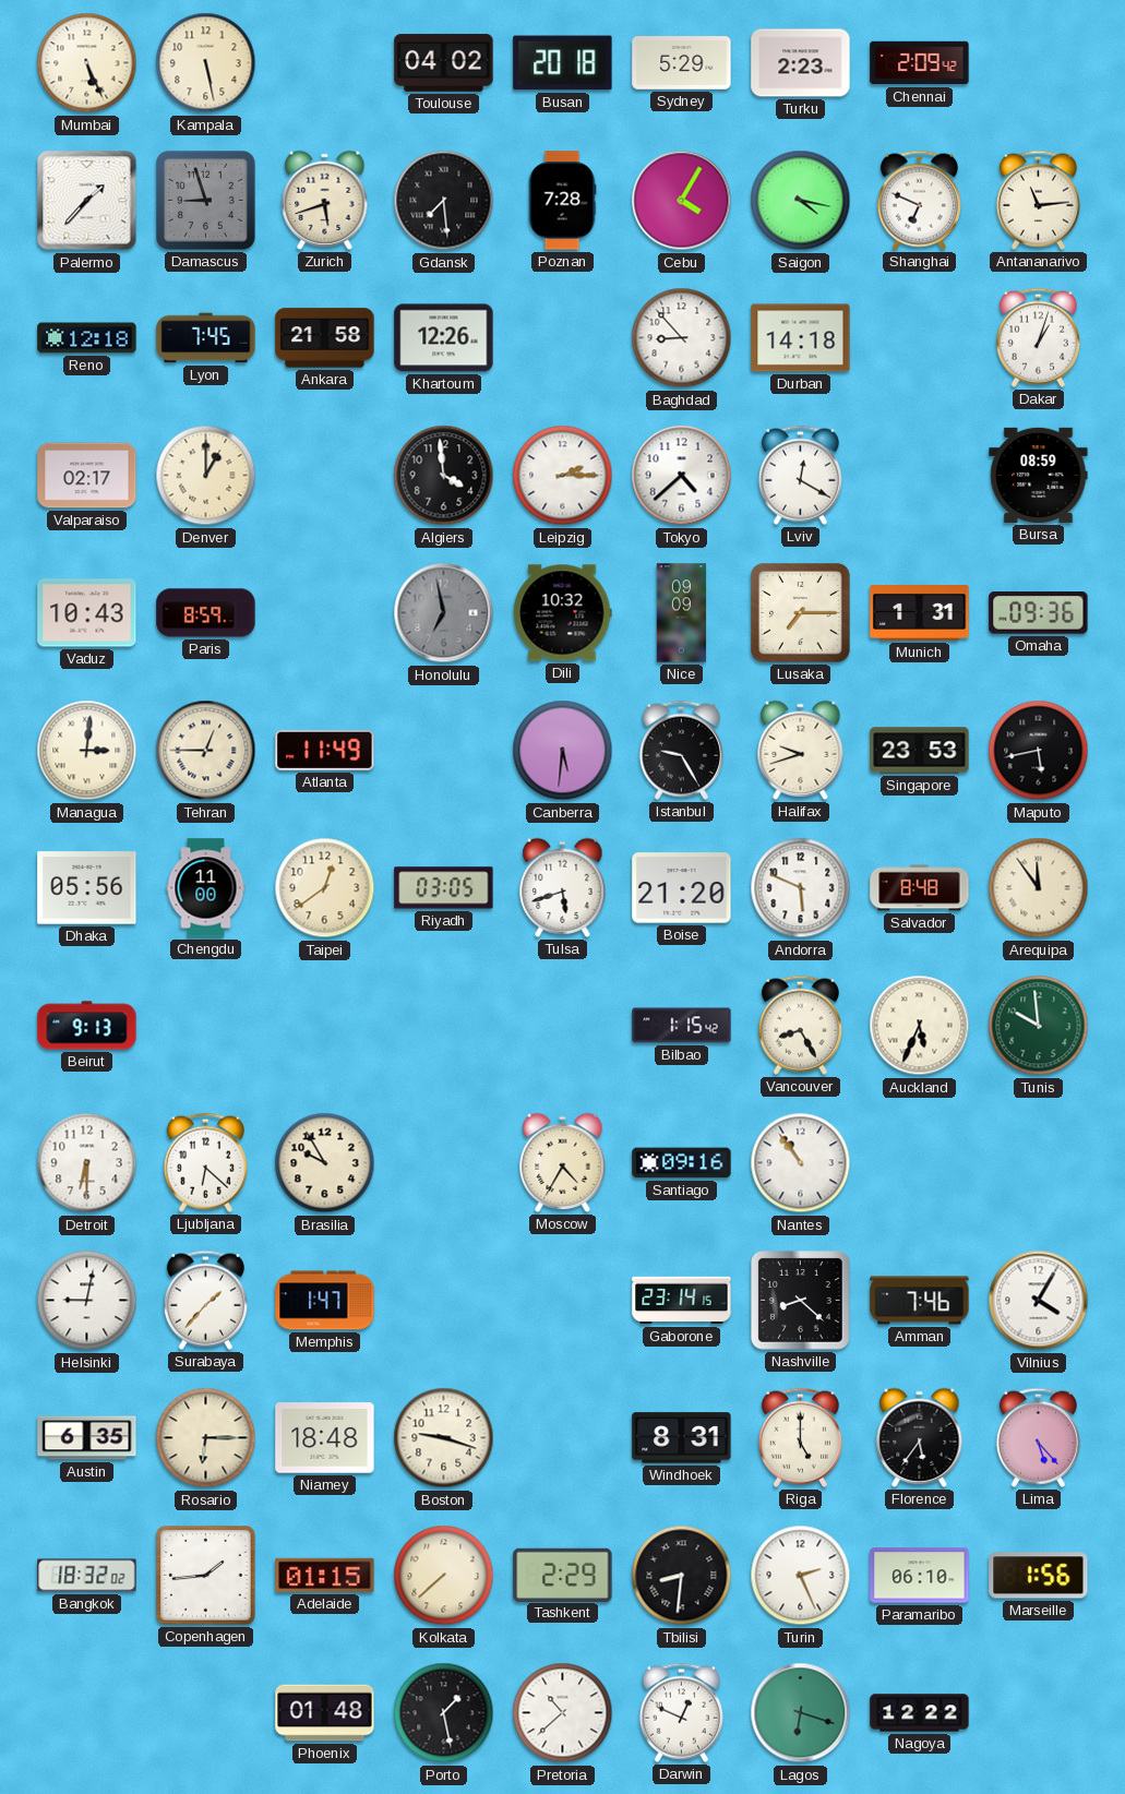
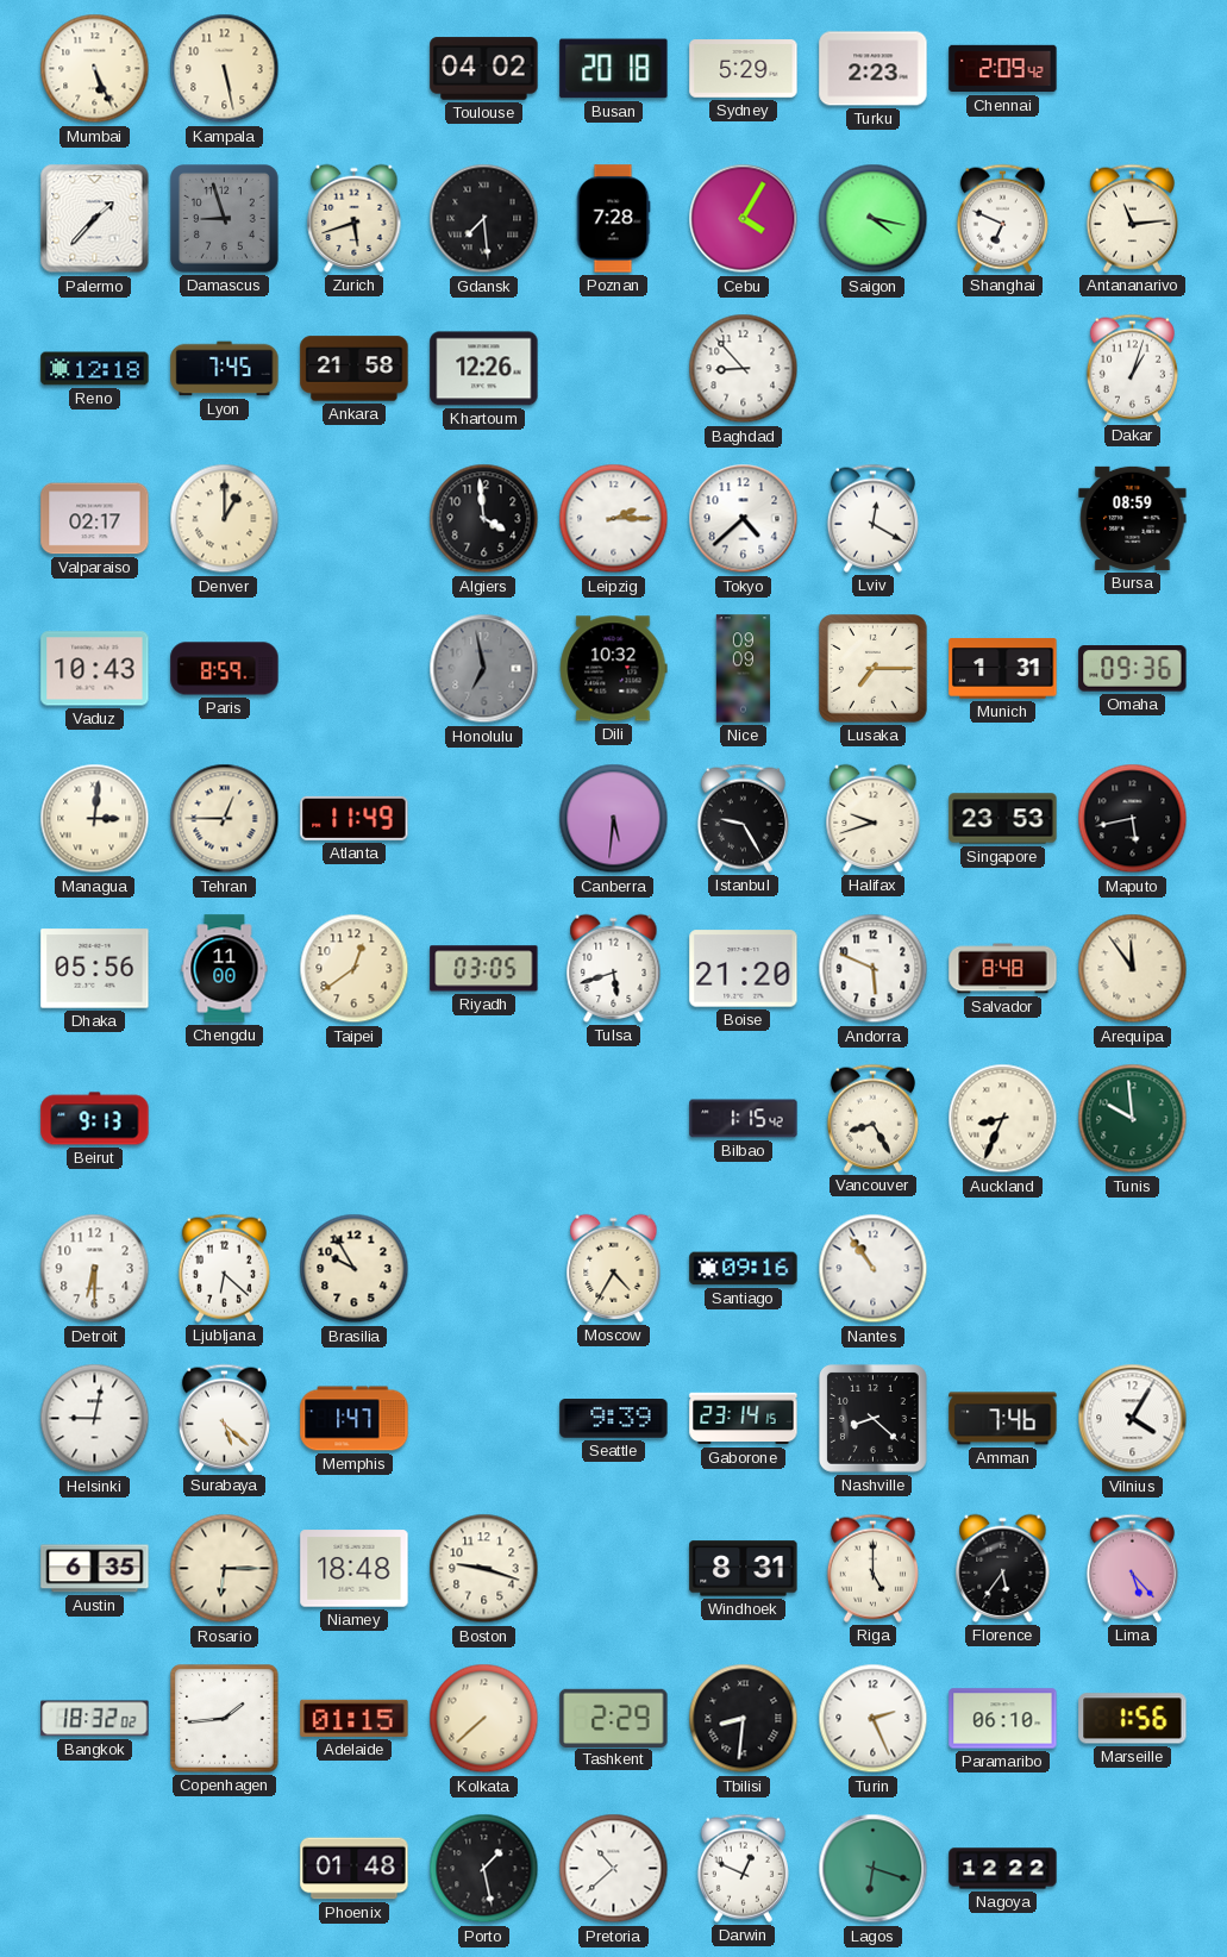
Durban: 14:18 -> none (801, 338)
Auckland: 5:34 -> 8:34 (1003, 1119)
Surabaya: 1:37 -> 5:22 (224, 1418)
Seattle: none -> 9:39 (614, 1419)
